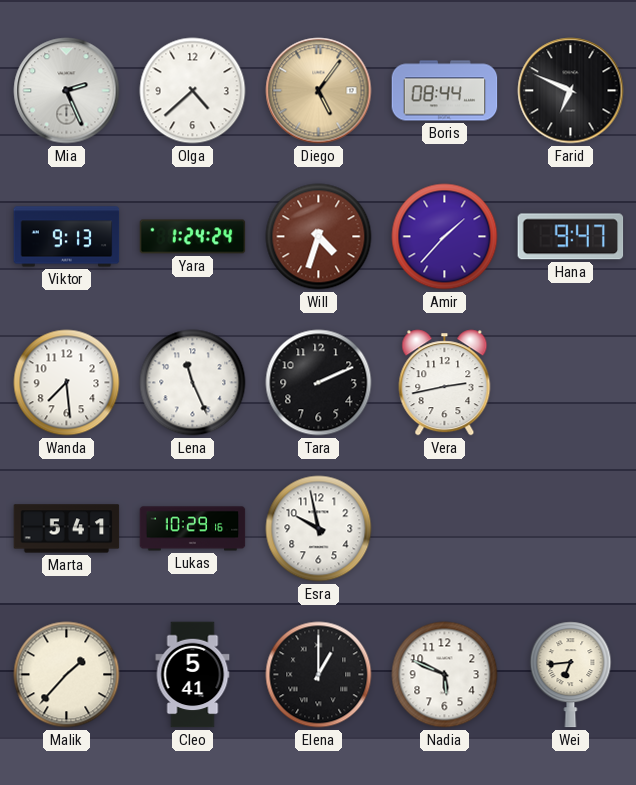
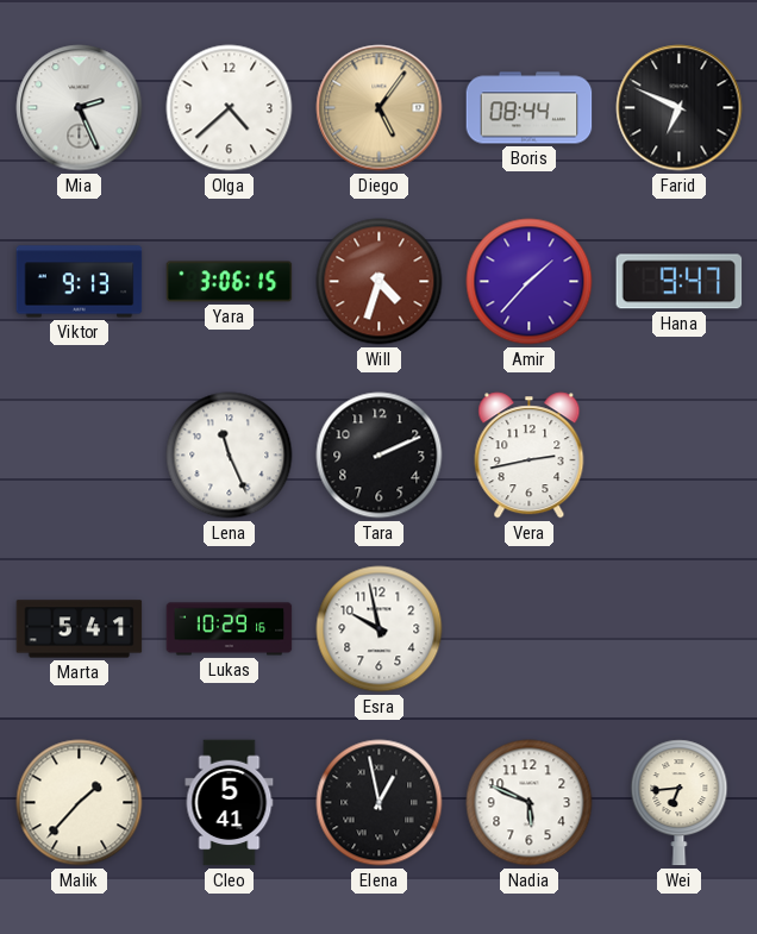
Yara: 1:24 -> 3:06 (230, 282)
Wanda: 7:29 -> none (67, 383)
Elena: 1:00 -> 12:58 (380, 803)
